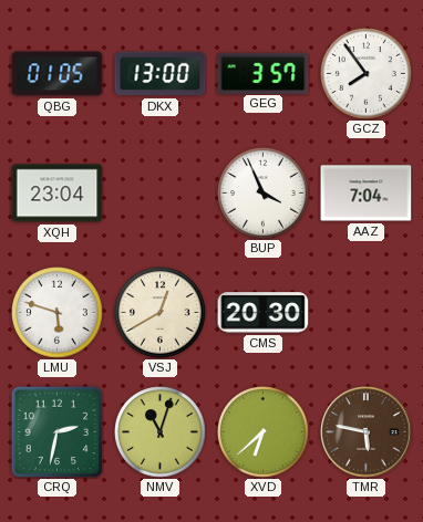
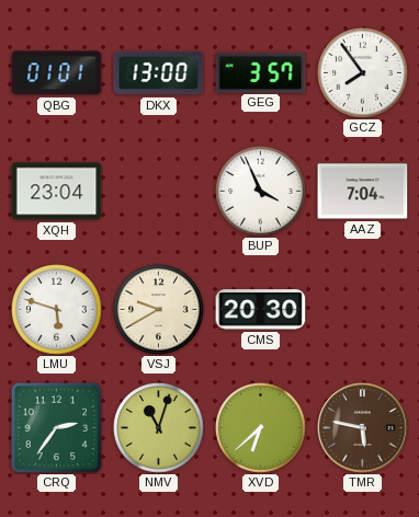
QBG: 01:05 -> 01:01 (57, 73)
VSJ: 12:40 -> 9:40 (159, 310)
CRQ: 2:32 -> 2:36 (56, 427)
